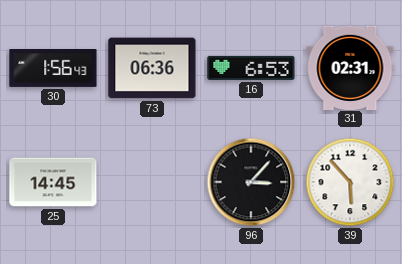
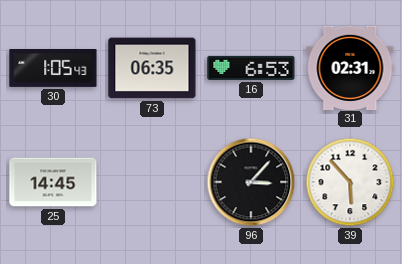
30: 1:56 -> 1:05 (53, 69)
73: 06:36 -> 06:35 (152, 68)
